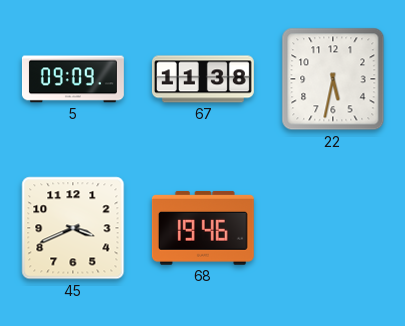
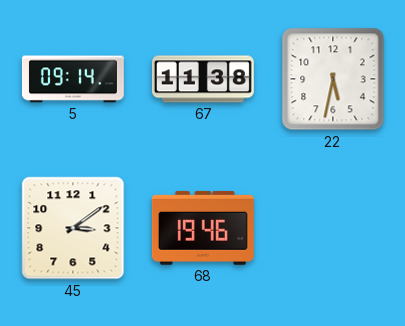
5: 09:09 -> 09:14 (73, 79)
45: 3:41 -> 3:09 (73, 228)
